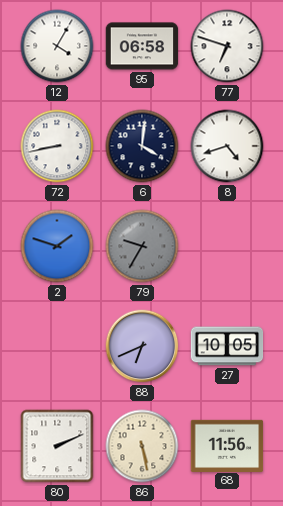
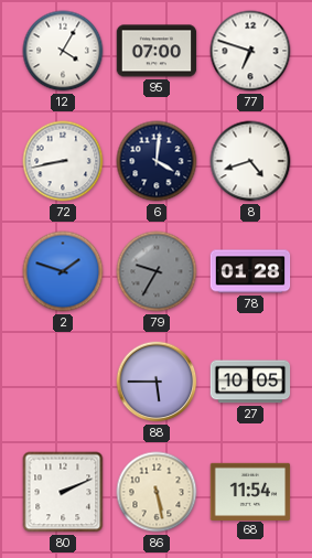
95: 06:58 -> 07:00 (157, 51)
78: none -> 01:28 (250, 271)
88: 6:41 -> 5:45 (157, 382)
68: 11:56 -> 11:54 (250, 491)
